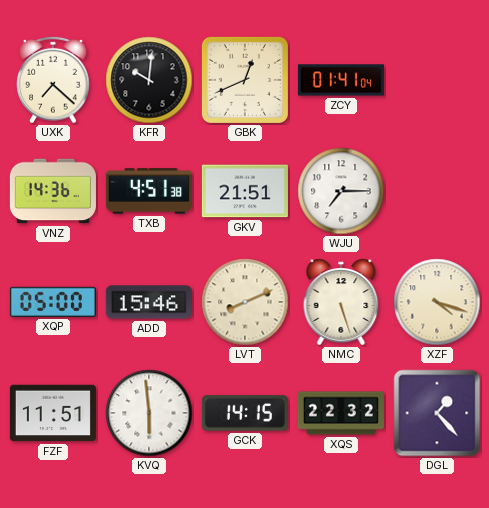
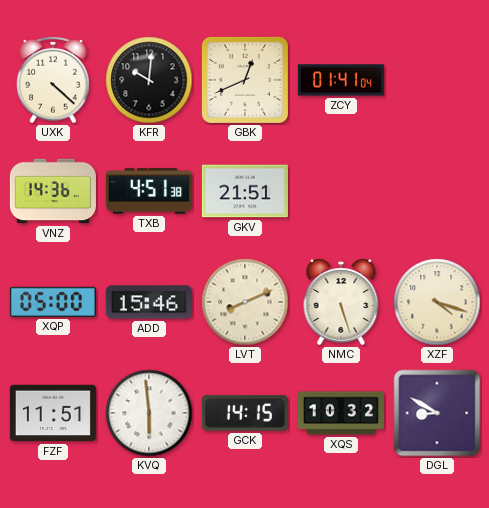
UXK: 7:22 -> 4:22 (53, 80)
WJU: 7:15 -> none (341, 191)
XQS: 22:32 -> 10:32 (341, 413)
DGL: 1:23 -> 8:50 (437, 413)
